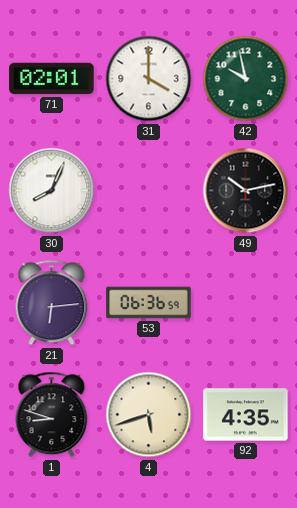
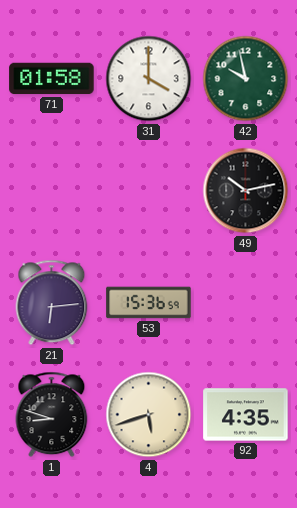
71: 02:01 -> 01:58 (52, 79)
30: 8:04 -> none (52, 191)
53: 06:36 -> 15:36 (149, 303)
